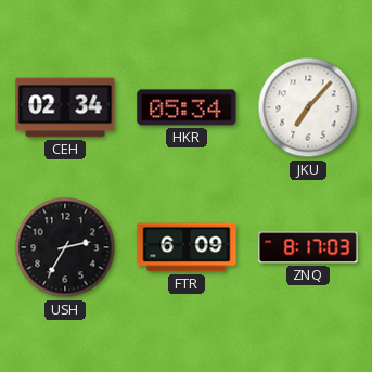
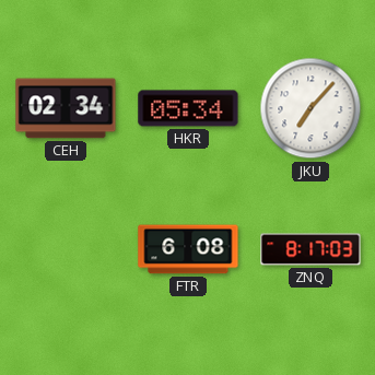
USH: 2:35 -> none (65, 247)
FTR: 6:09 -> 6:08 (188, 249)
